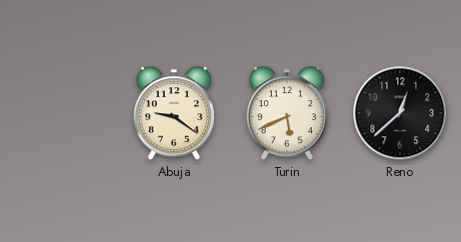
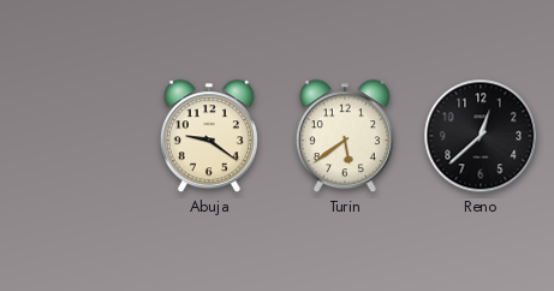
Turin: 5:41 -> 5:39 (345, 137)
